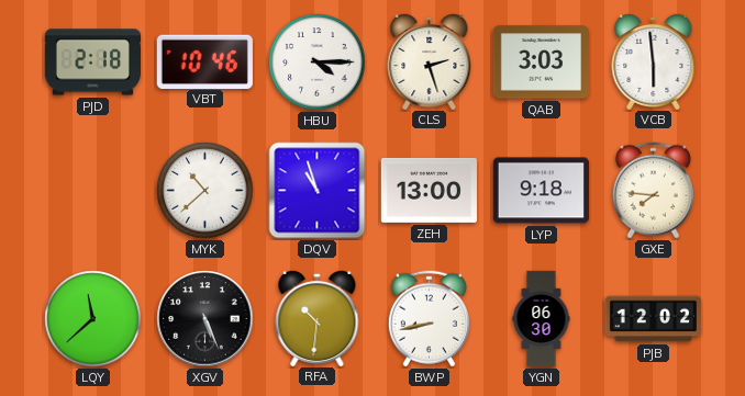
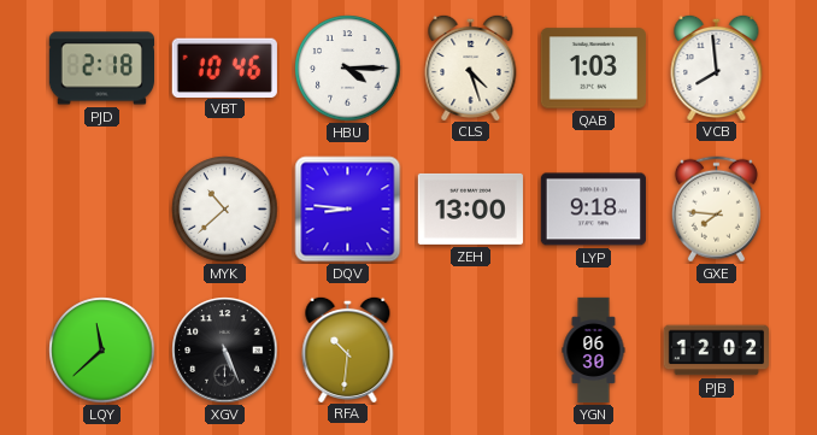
CLS: 2:27 -> 4:27 (471, 66)
QAB: 3:03 -> 1:03 (593, 69)
VCB: 5:59 -> 7:59 (717, 66)
DQV: 10:57 -> 8:46 (348, 210)
BWP: 8:43 -> none (429, 319)
